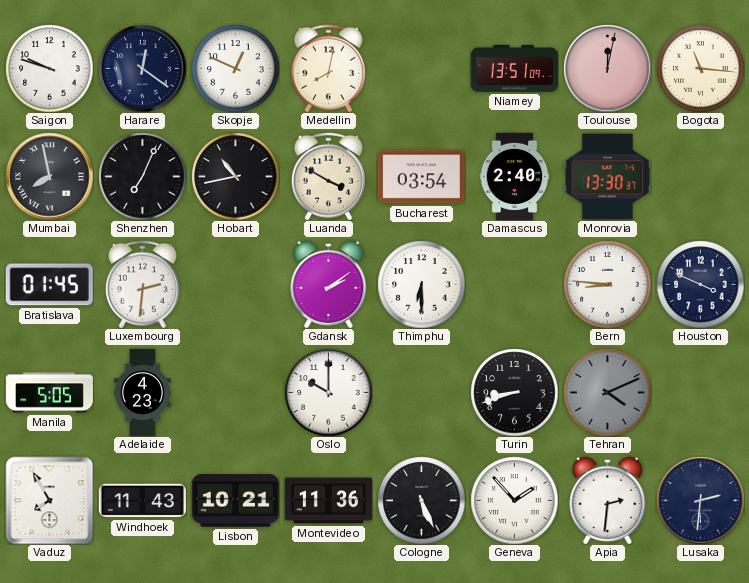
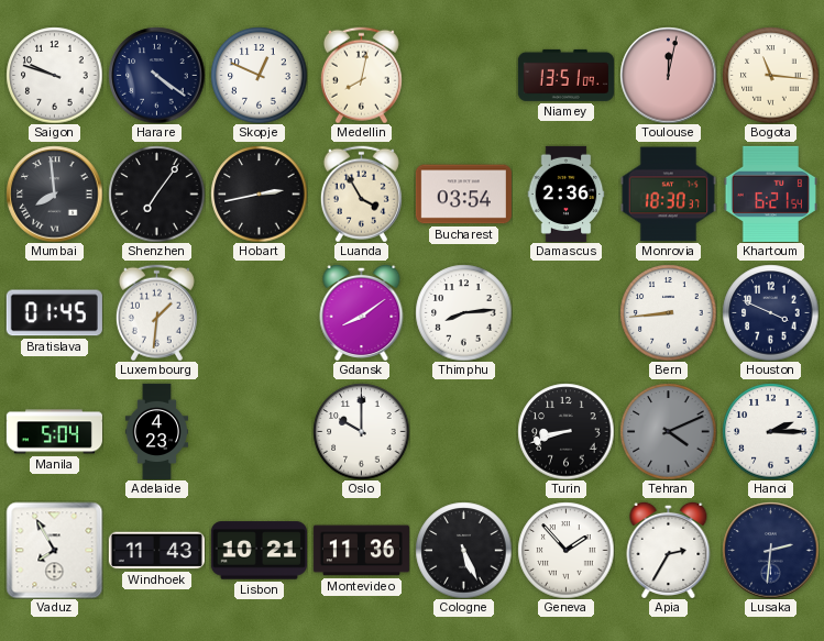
Harare: 12:21 -> 4:21 (156, 75)
Mumbai: 7:58 -> 7:59 (54, 194)
Shenzhen: 7:04 -> 7:06 (156, 194)
Hobart: 10:43 -> 2:43 (259, 194)
Luanda: 3:50 -> 3:55 (361, 194)
Damascus: 2:40 -> 2:36 (567, 194)
Monrovia: 13:30 -> 18:30 (668, 195)
Khartoum: none -> 6:21 (770, 194)
Luxembourg: 2:31 -> 1:31 (156, 312)
Gdansk: 2:09 -> 8:09 (362, 312)
Thimphu: 6:30 -> 8:14 (463, 312)
Bern: 8:46 -> 8:44 (668, 312)
Manila: 5:05 -> 5:04 (54, 432)
Hanoi: none -> 2:15 (770, 431)
Apia: 2:31 -> 2:35 (669, 550)
